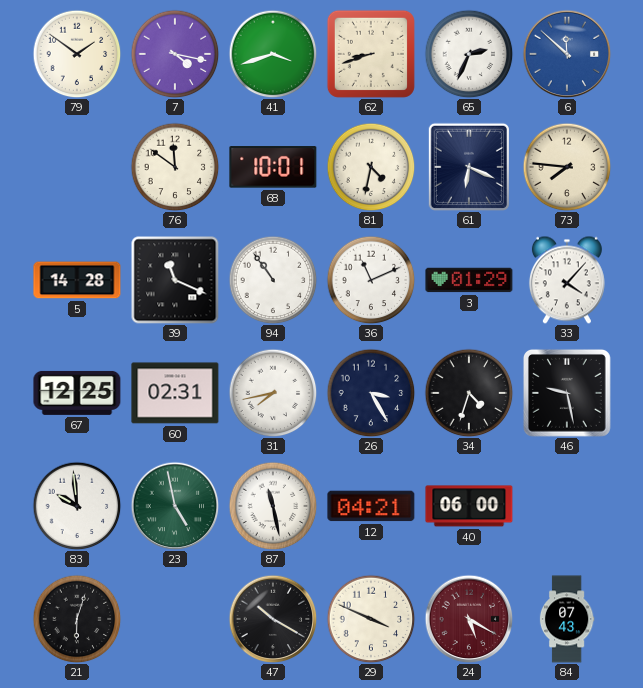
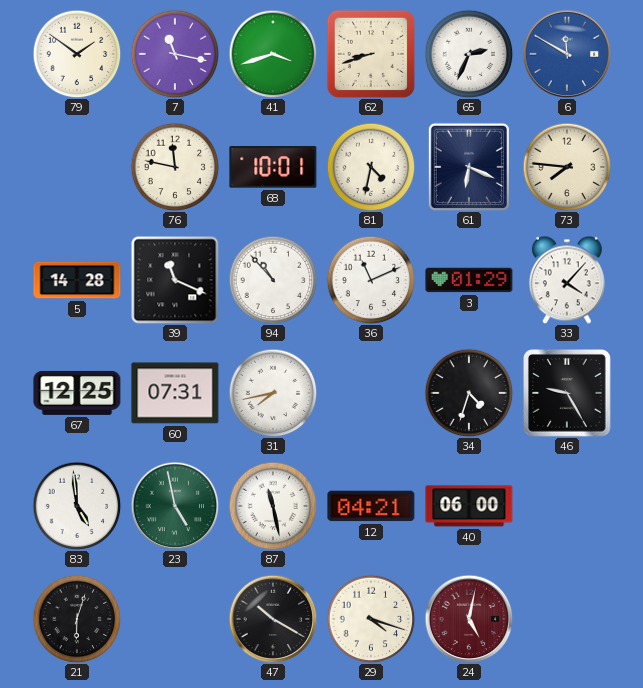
7: 4:17 -> 11:17 (175, 54)
6: 11:52 -> 11:50 (567, 54)
76: 11:51 -> 11:47 (175, 167)
94: 10:54 -> 10:53 (273, 280)
60: 02:31 -> 07:31 (175, 393)
26: 3:25 -> none (371, 393)
46: 9:28 -> 9:25 (567, 393)
83: 9:59 -> 4:59 (77, 506)
29: 3:49 -> 4:18 (371, 619)
24: 5:20 -> 5:02 (469, 619)
84: 07:43 -> none (567, 619)
